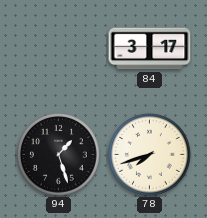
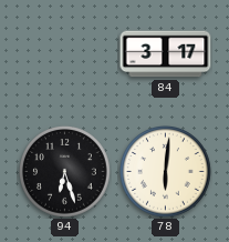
94: 1:27 -> 6:27 (65, 172)
78: 7:42 -> 6:01 (166, 172)
